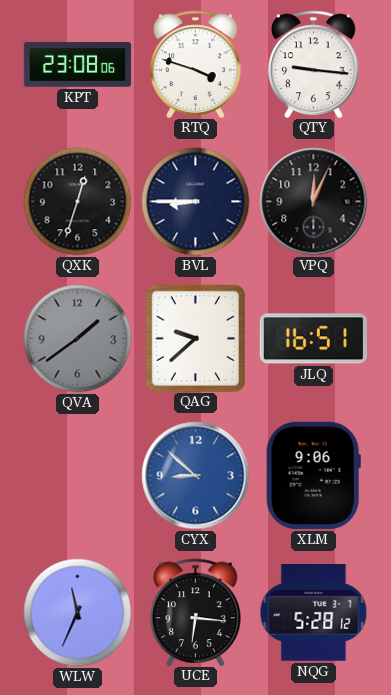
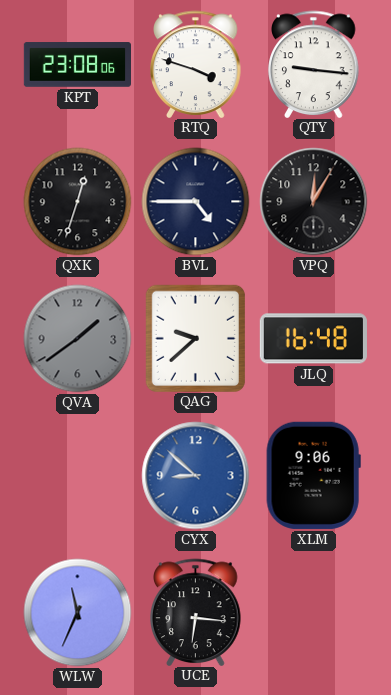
BVL: 8:45 -> 4:45 (196, 202)
VPQ: 12:04 -> 12:05 (314, 202)
JLQ: 16:51 -> 16:48 (313, 339)
NQG: 5:28 -> none (314, 612)
